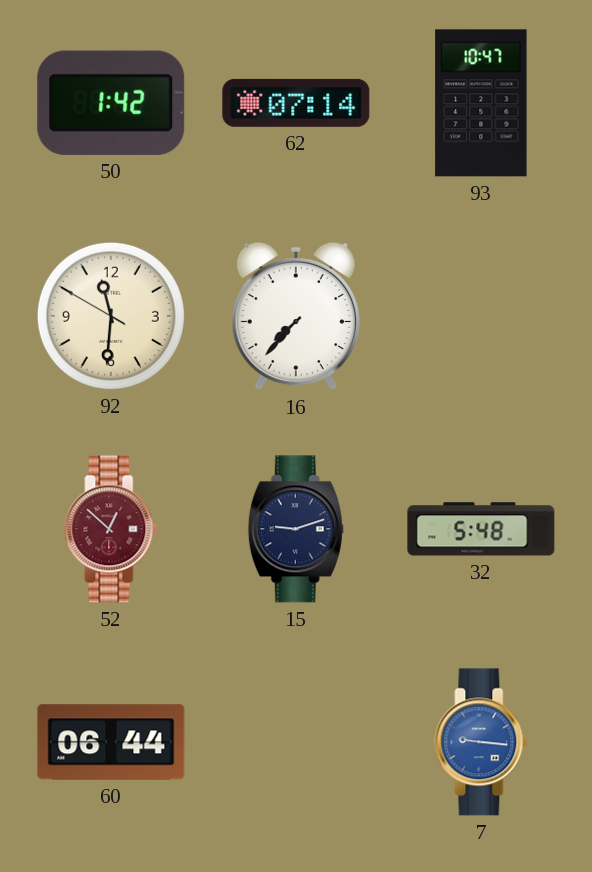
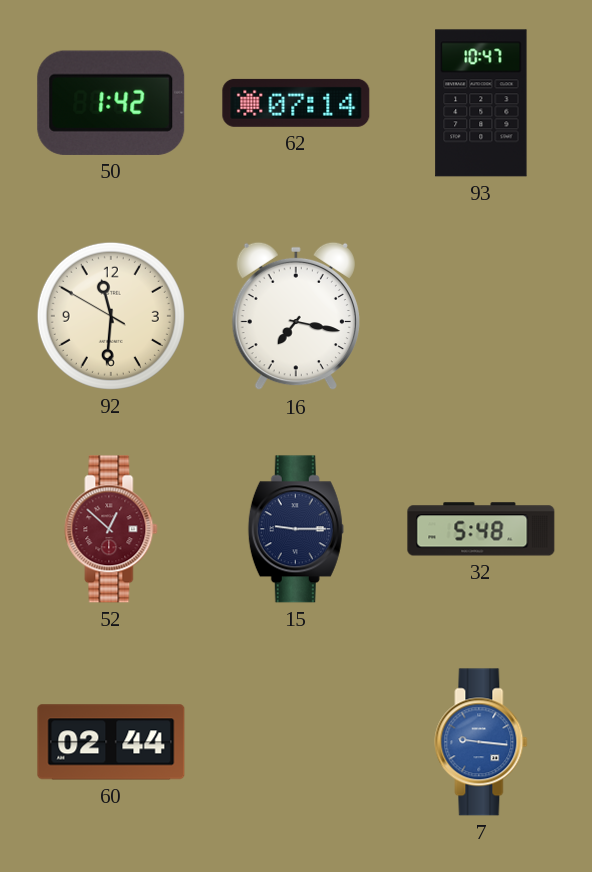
16: 7:37 -> 7:17 (296, 316)
15: 9:12 -> 9:15 (296, 529)
60: 06:44 -> 02:44 (111, 742)
